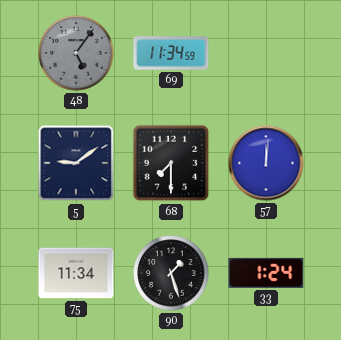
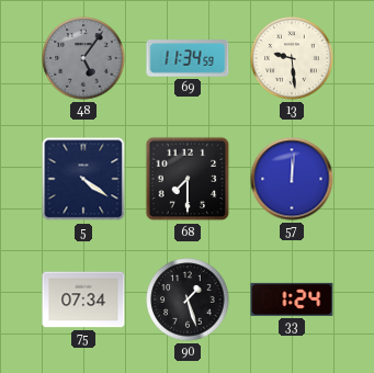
13: none -> 9:29 (292, 58)
5: 9:09 -> 4:21 (83, 179)
75: 11:34 -> 07:34 (83, 299)
